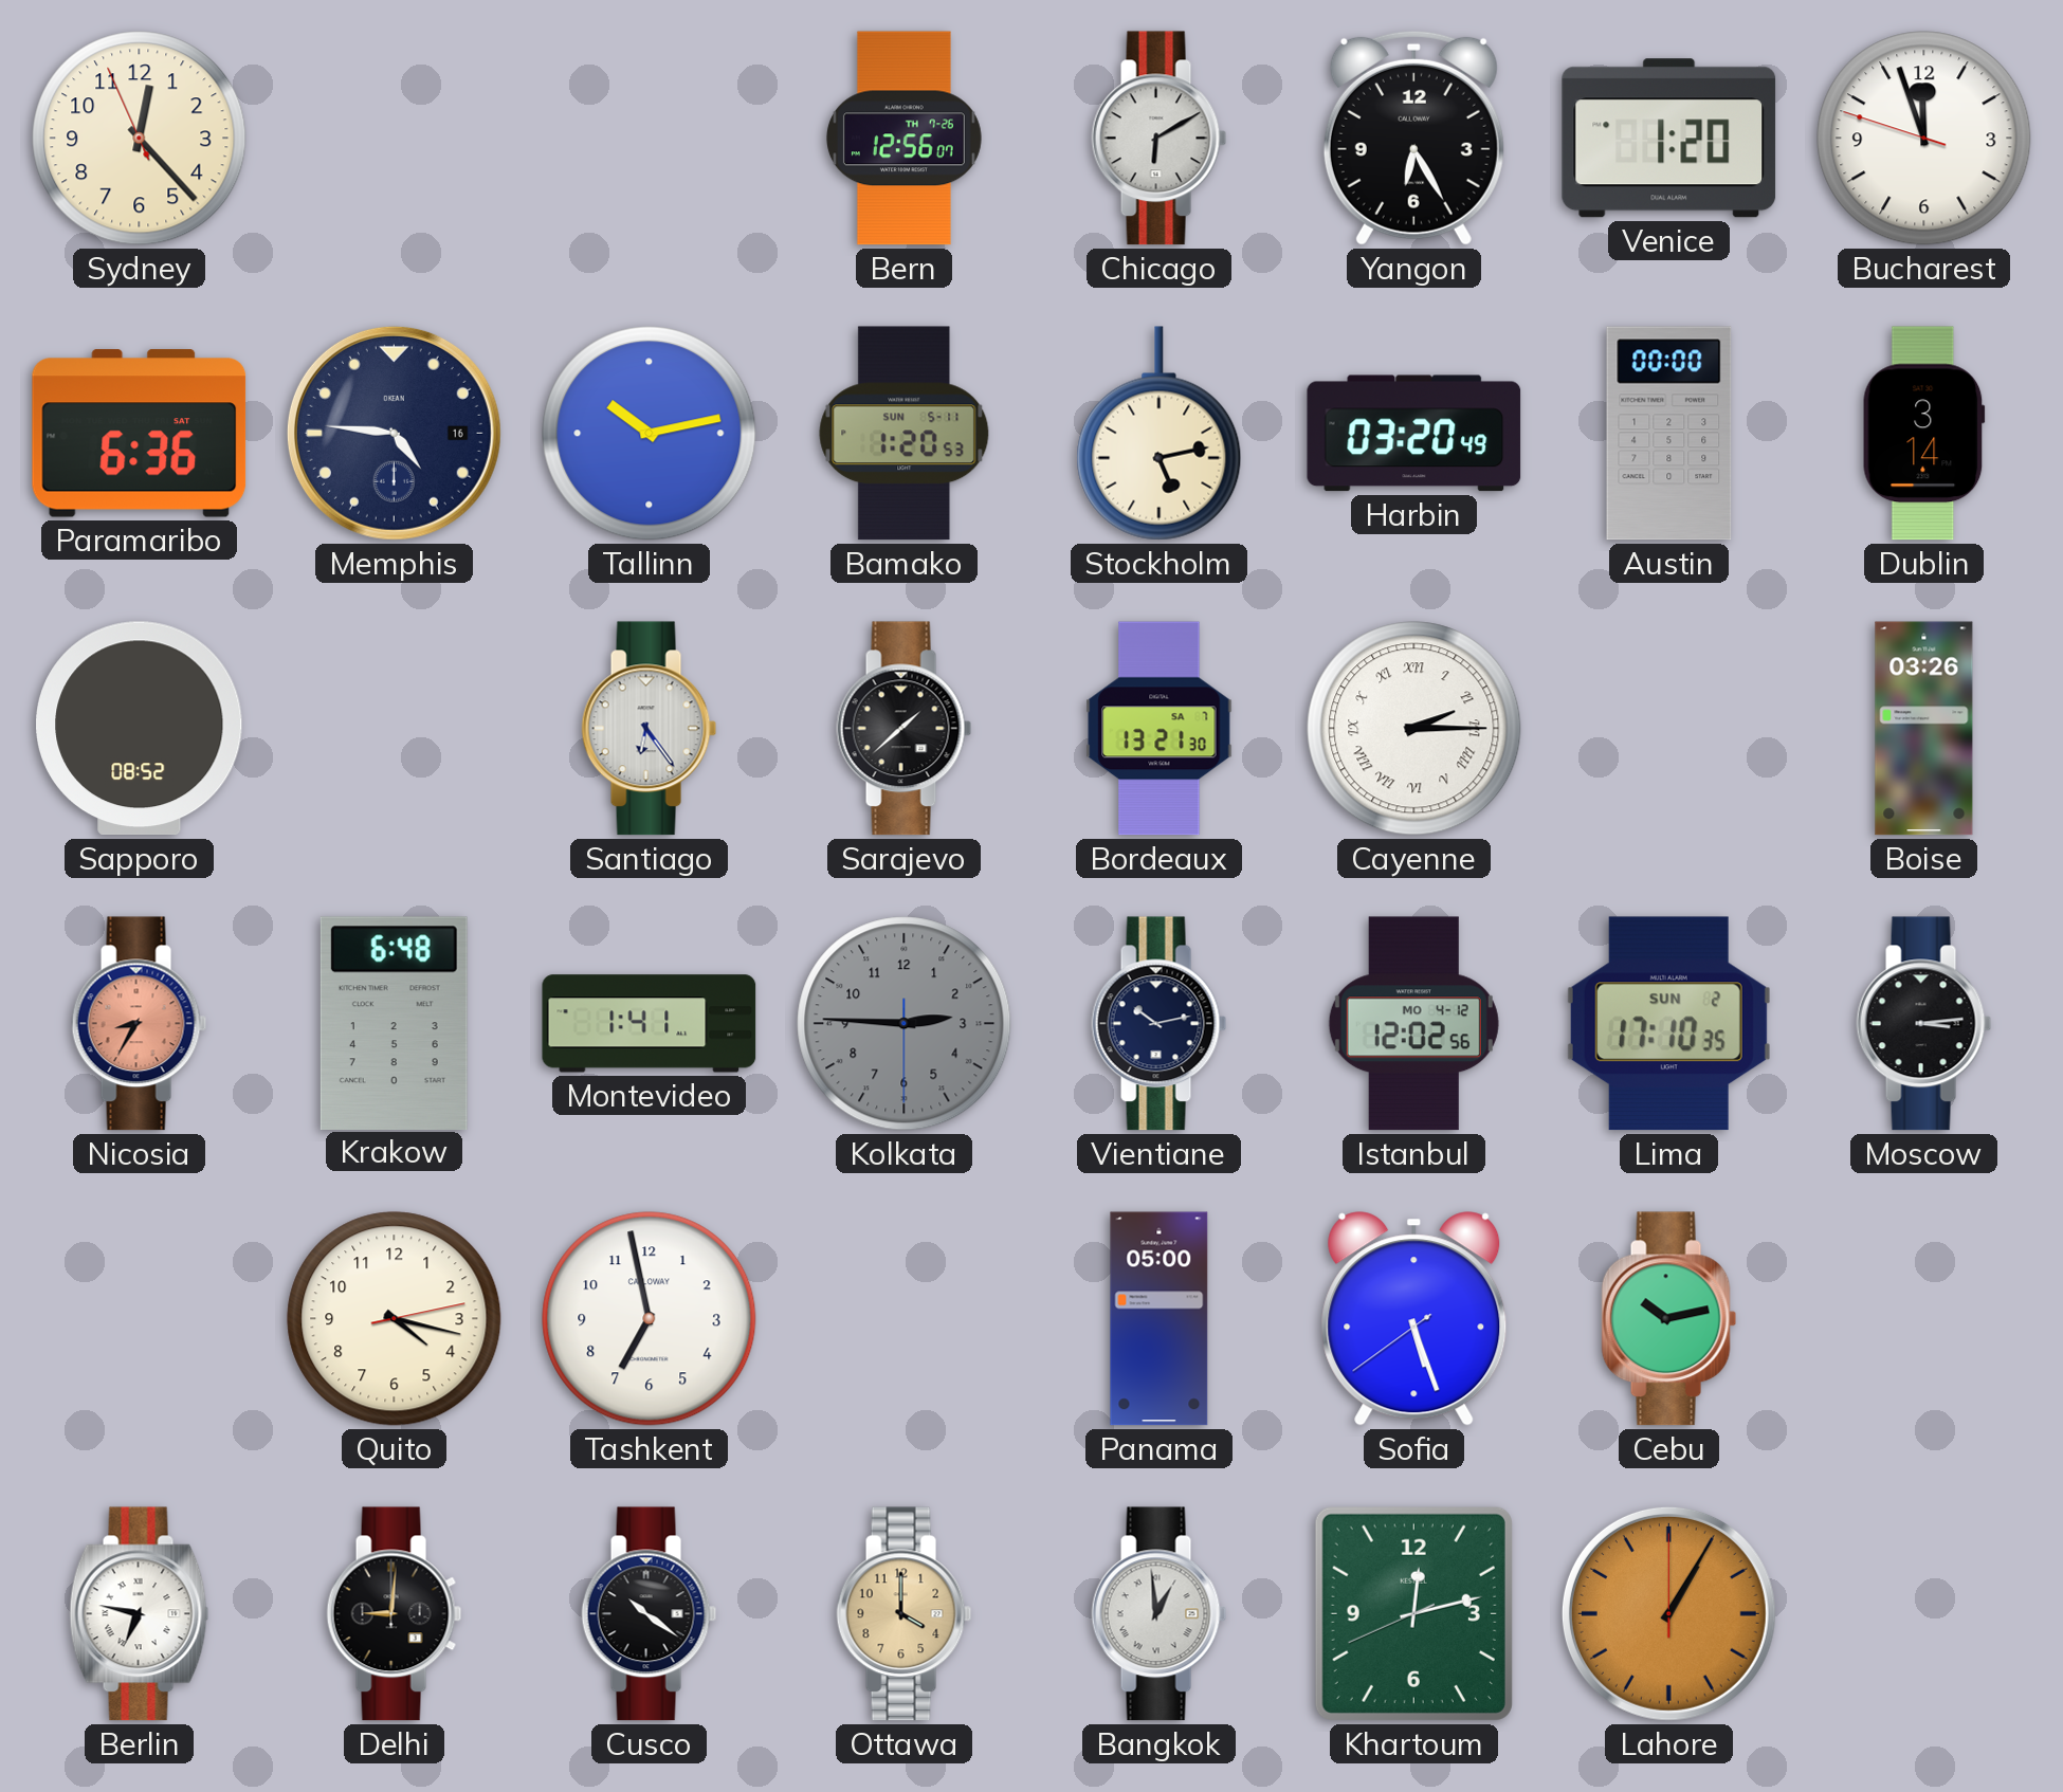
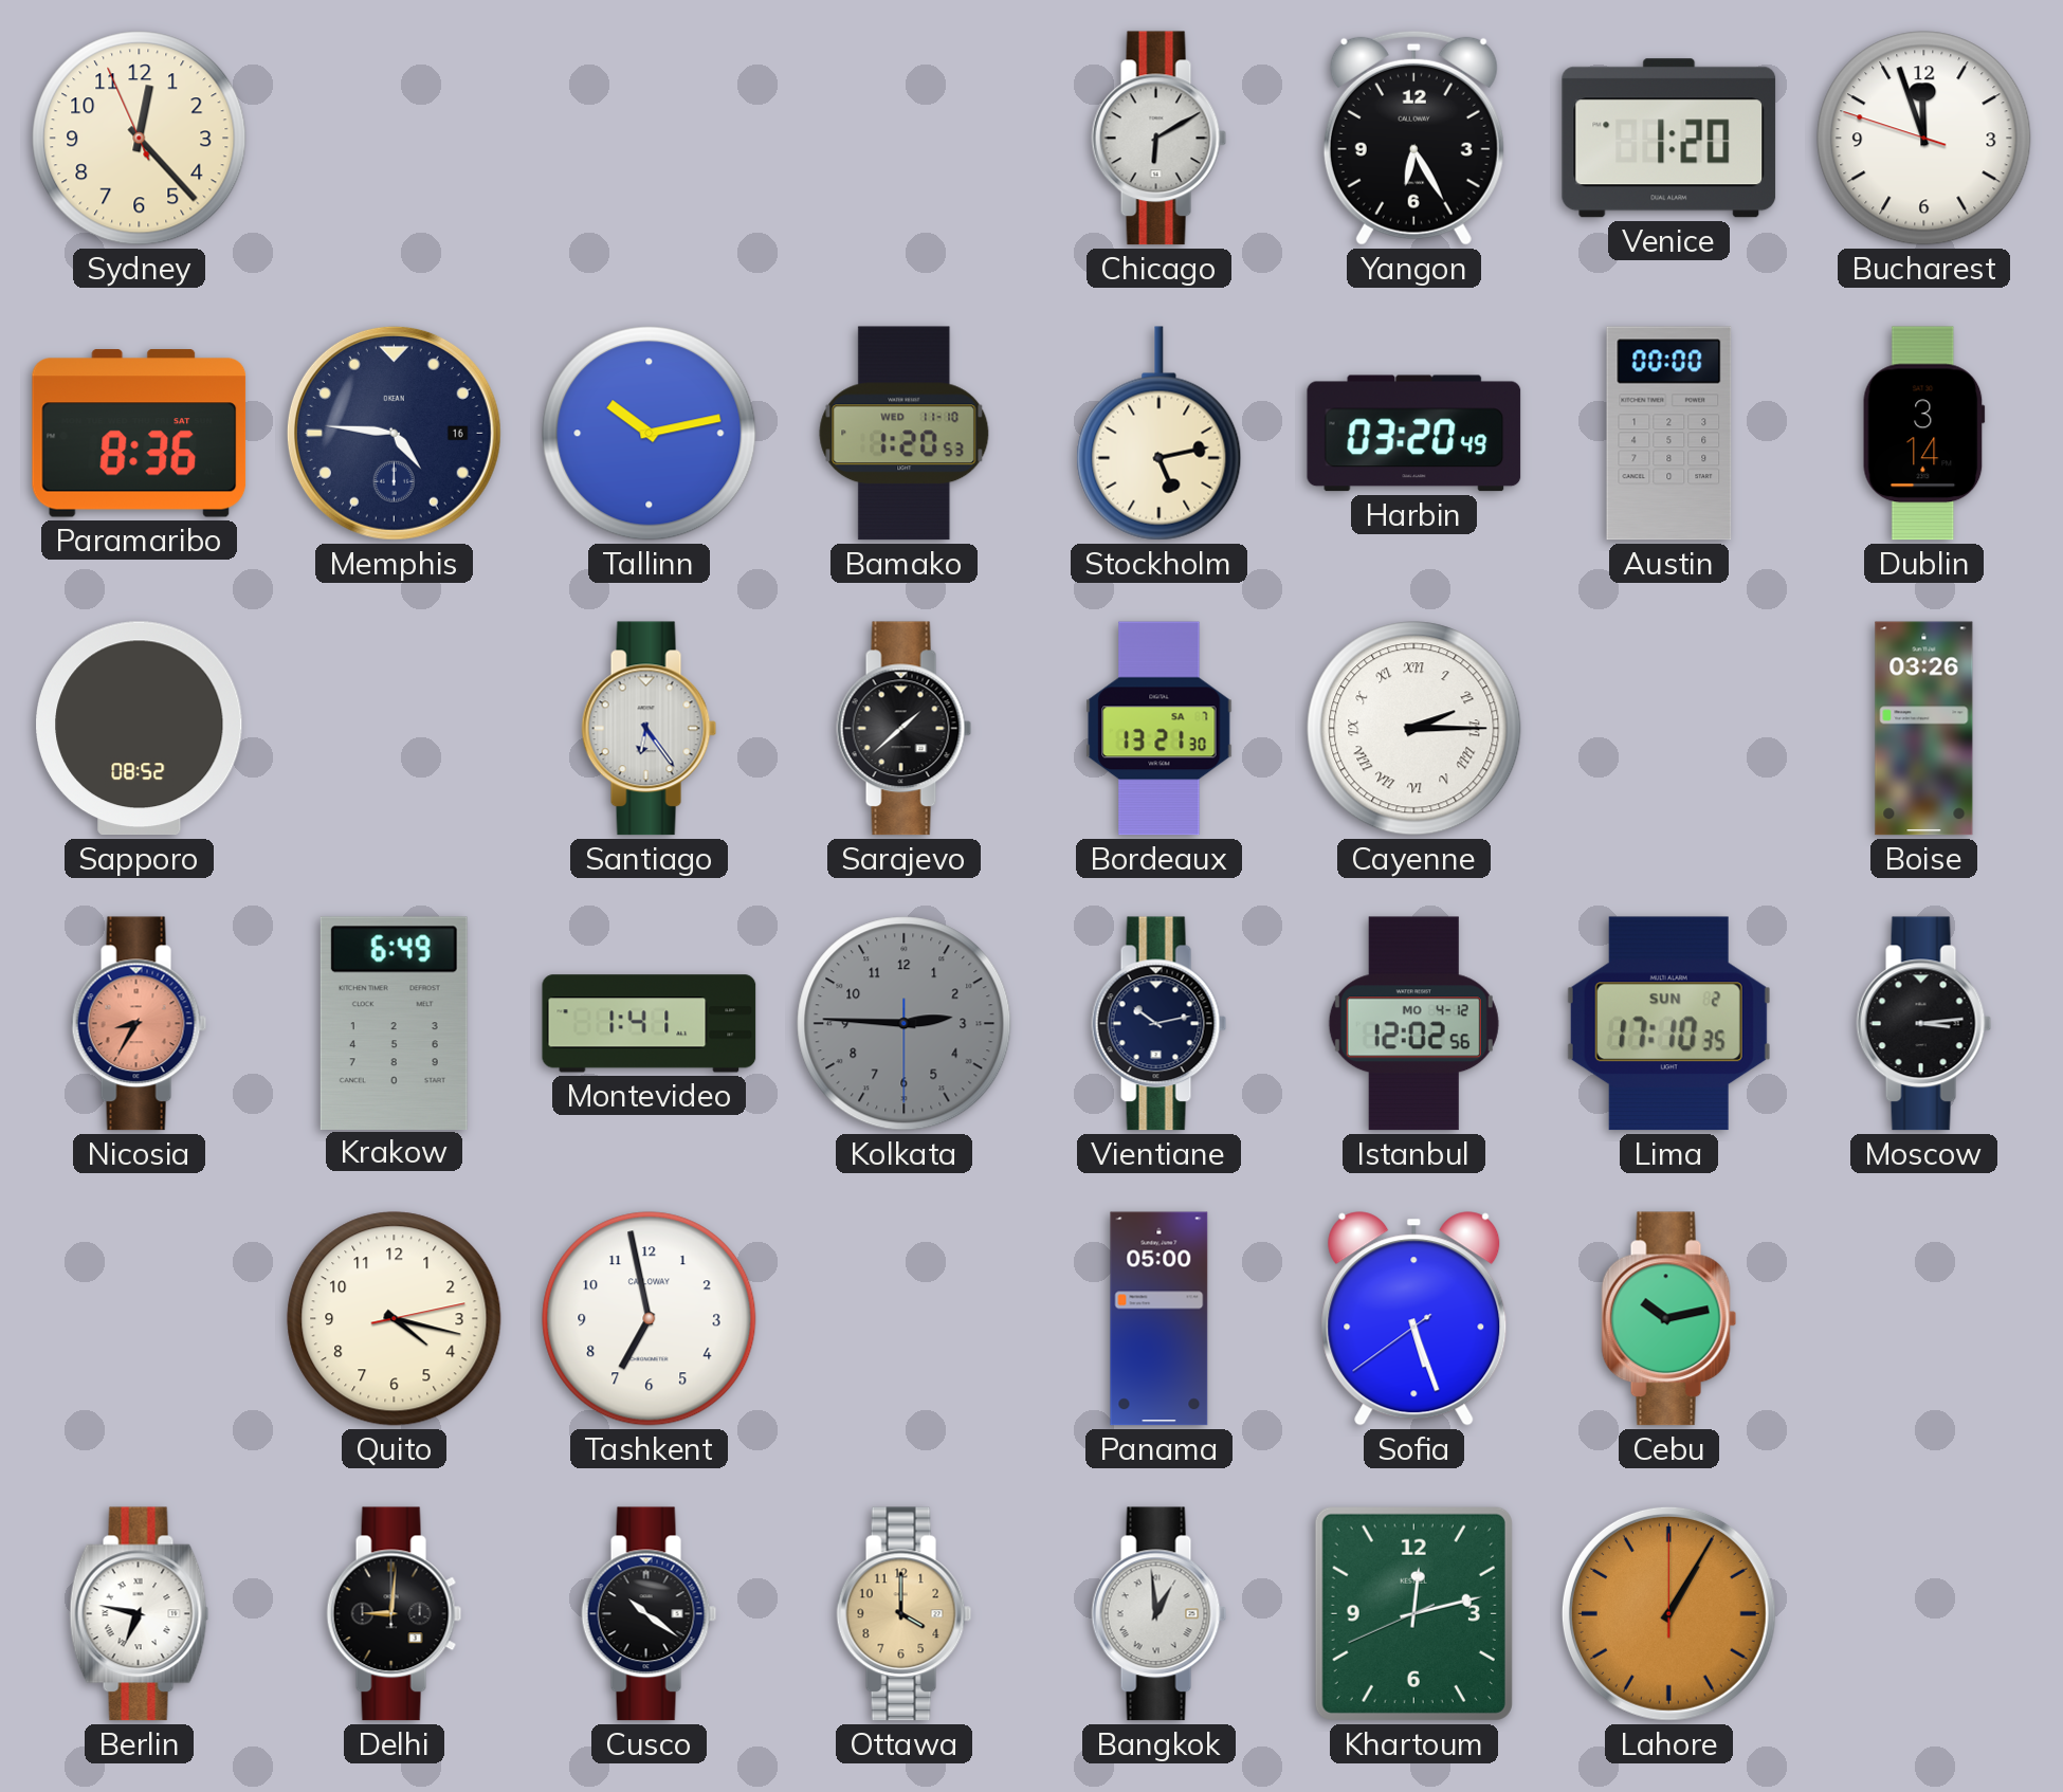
Bern: 12:56 -> none (903, 139)
Paramaribo: 6:36 -> 8:36 (140, 434)
Bamako date: SUN 5-11 -> WED 11-10 (905, 434)
Krakow: 6:48 -> 6:49 (394, 1023)
